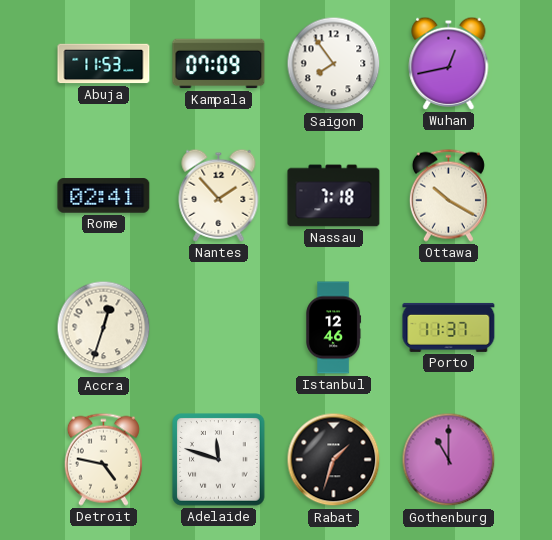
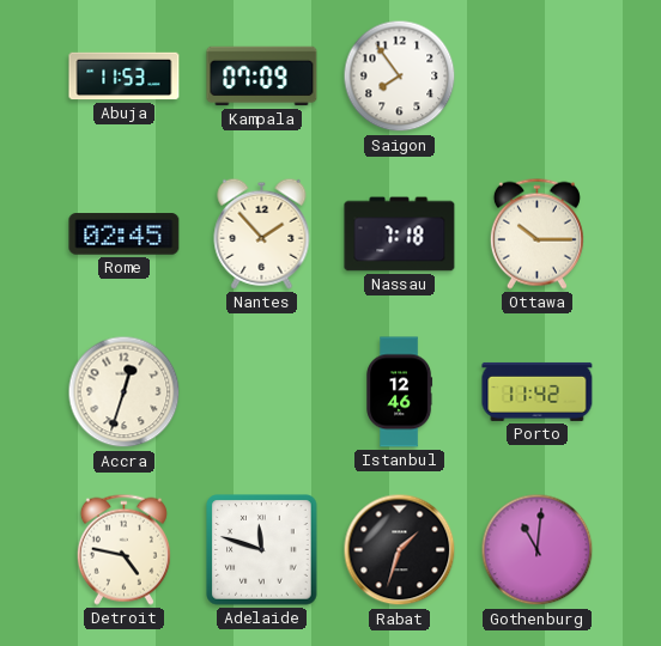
Wuhan: 12:43 -> none (449, 63)
Rome: 02:41 -> 02:45 (125, 234)
Ottawa: 10:20 -> 10:15 (536, 233)
Porto: 11:37 -> 11:42 (538, 391)
Gothenburg: 11:00 -> 11:01 (538, 550)
